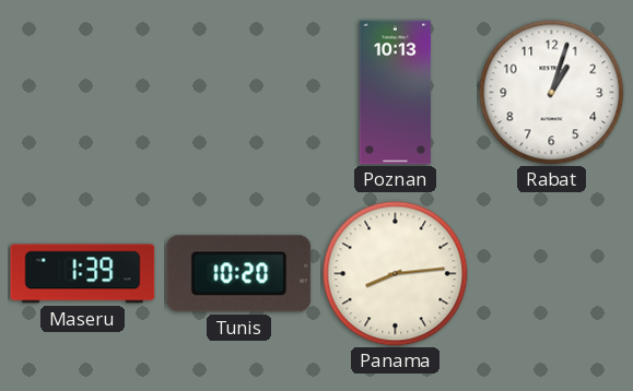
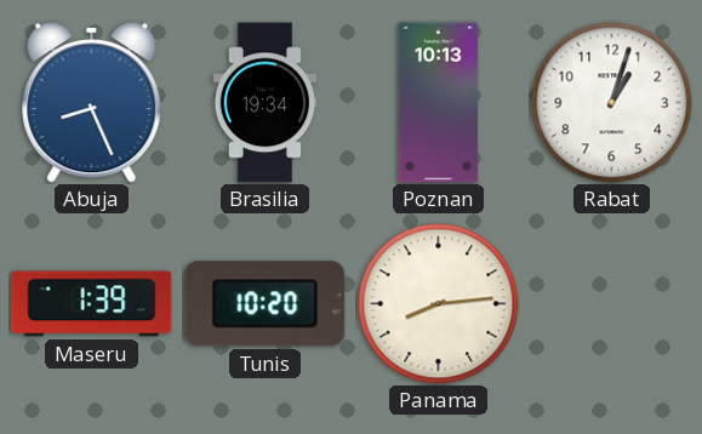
Abuja: none -> 8:26 (92, 103)
Brasilia: none -> 19:34 (266, 103)
